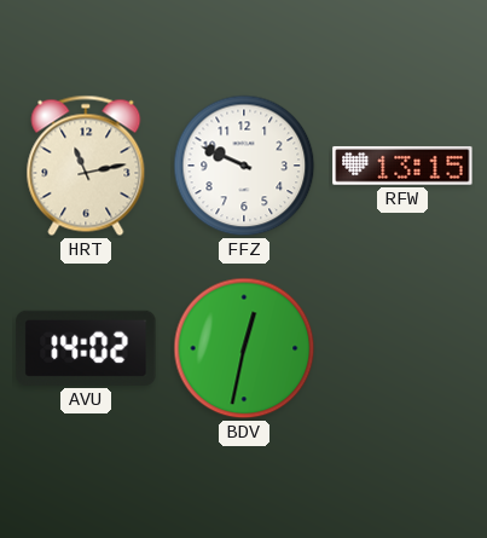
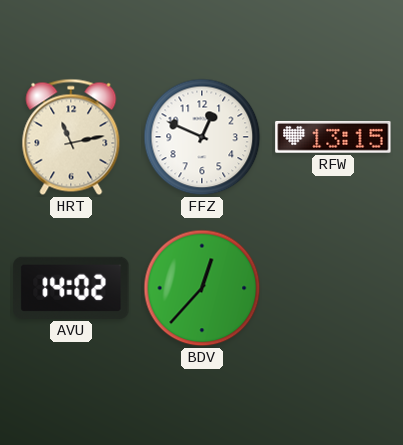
FFZ: 9:49 -> 12:49 (202, 137)
BDV: 12:32 -> 12:37 (202, 288)
